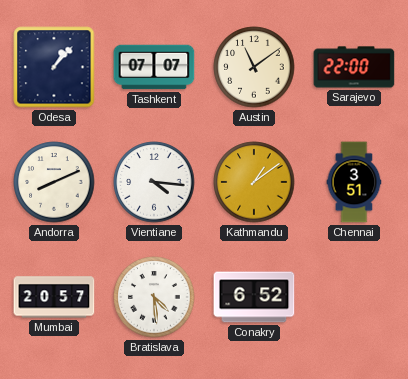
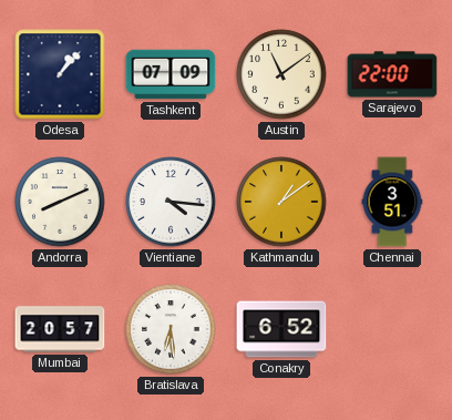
Tashkent: 07:07 -> 07:09 (171, 74)
Bratislava: 4:29 -> 6:29 (171, 329)
